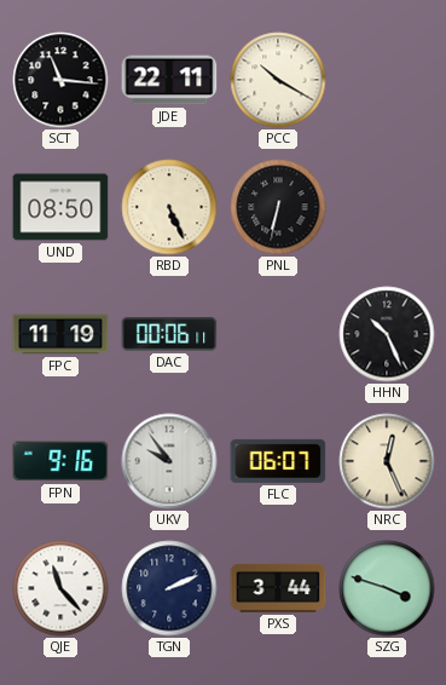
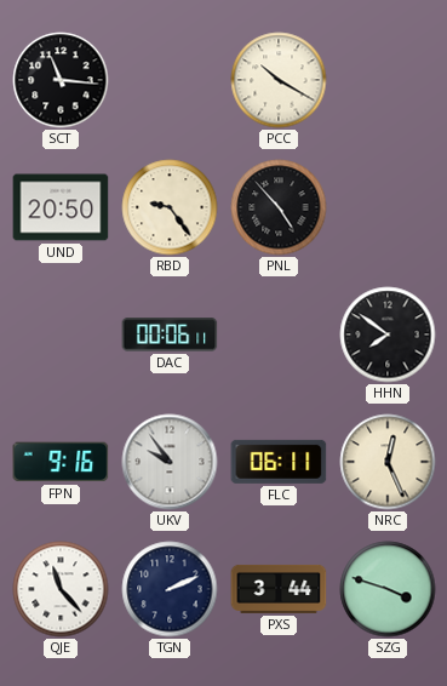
JDE: 22:11 -> none (169, 80)
UND: 08:50 -> 20:50 (61, 207)
RBD: 5:26 -> 9:24 (170, 207)
PNL: 6:32 -> 4:53 (279, 207)
FPC: 11:19 -> none (60, 334)
HHN: 10:26 -> 7:51 (388, 335)
FLC: 06:07 -> 06:11 (279, 462)
